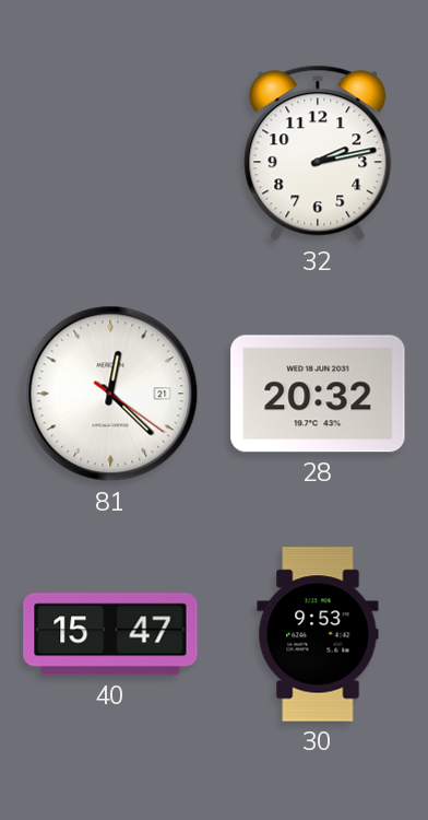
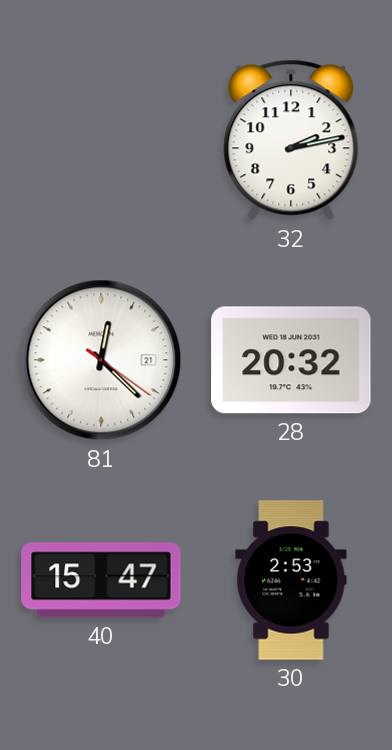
30: 9:53 -> 2:53 (291, 580)
